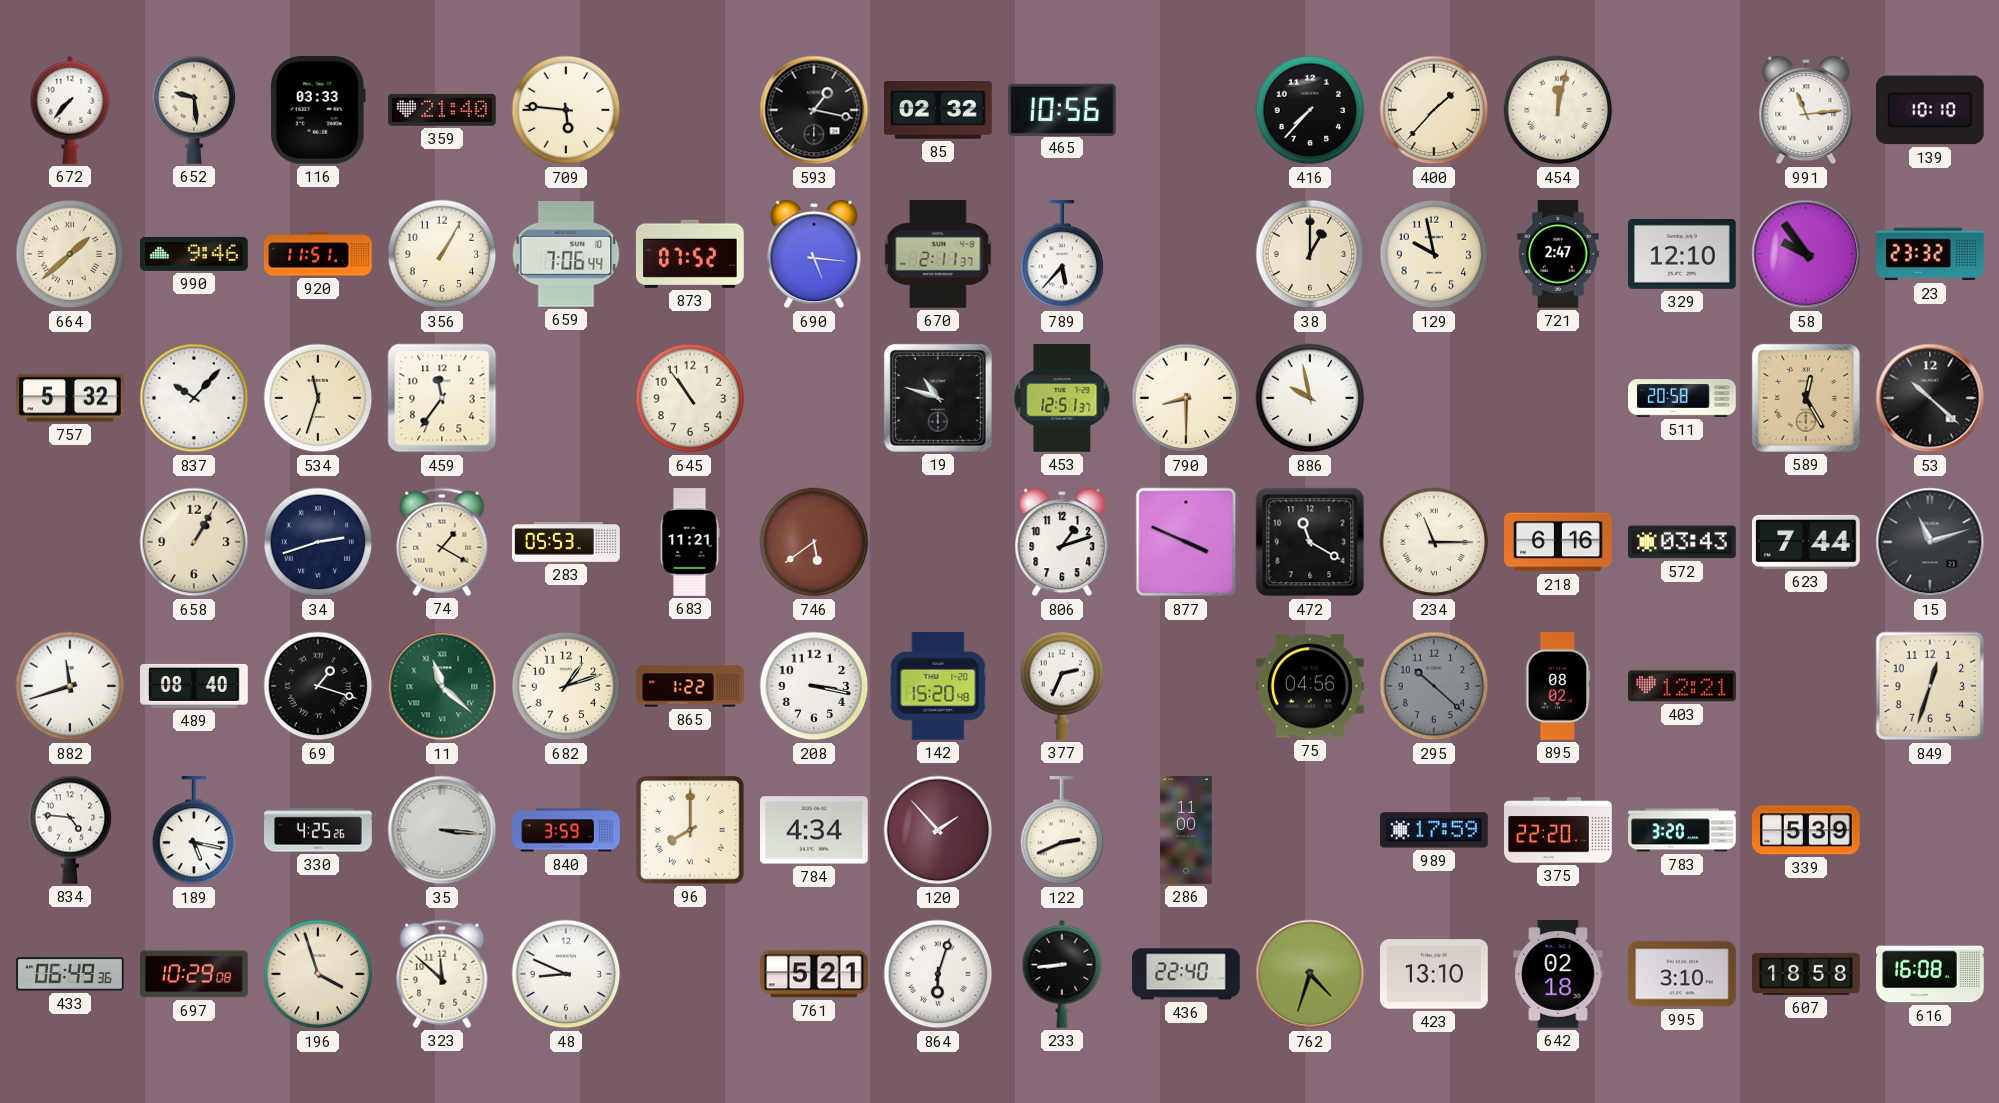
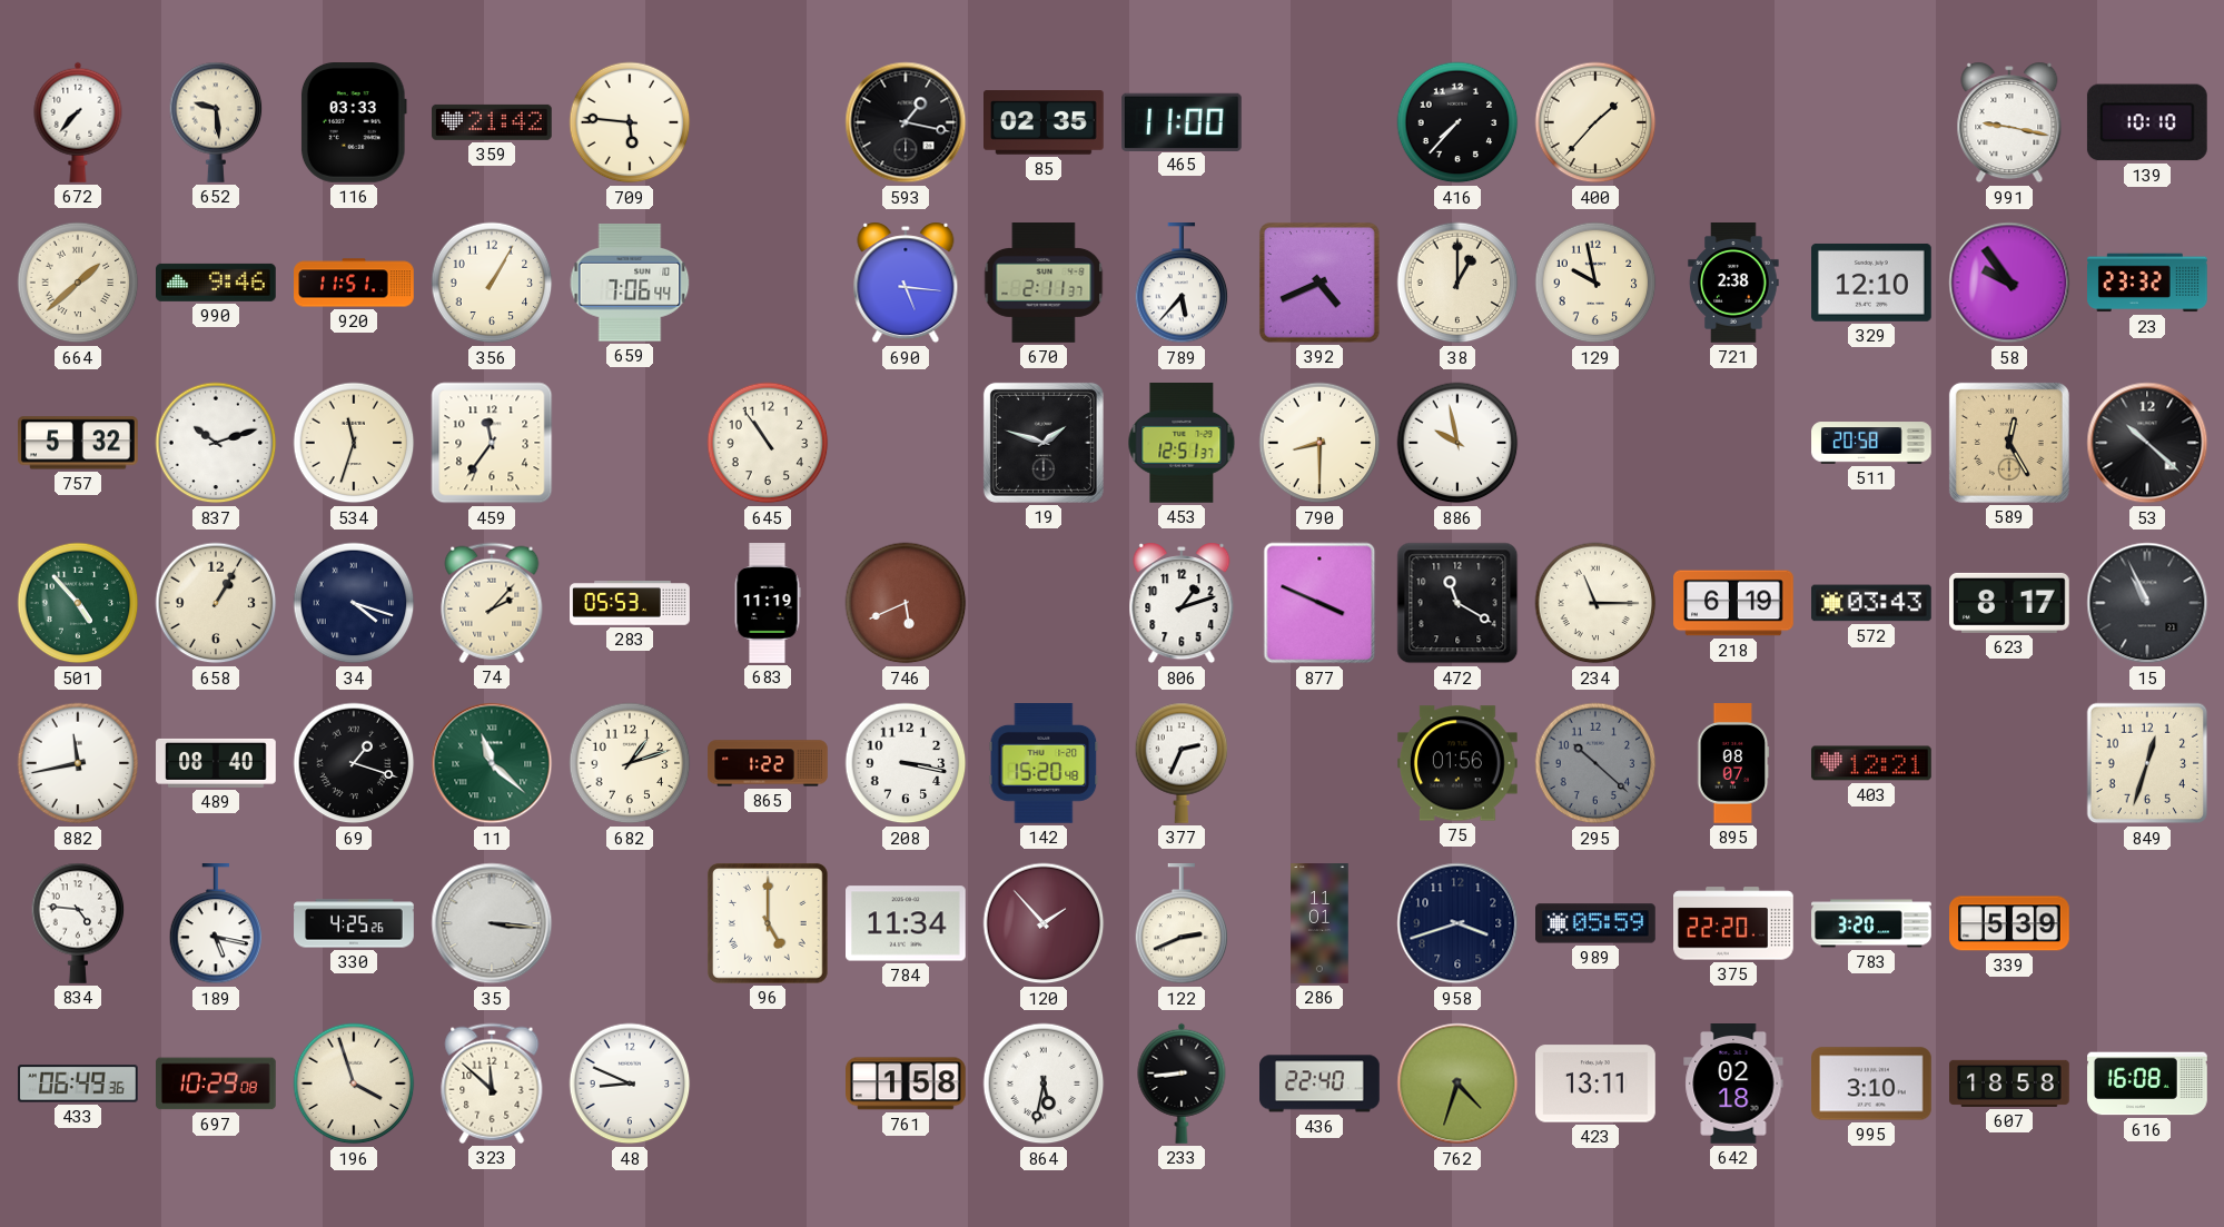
359: 21:40 -> 21:42 (493, 122)
85: 02:32 -> 02:35 (1045, 122)
465: 10:56 -> 11:00 (1183, 121)
454: 12:02 -> none (1558, 110)
991: 11:14 -> 9:17 (2009, 122)
873: 07:52 -> none (690, 254)
392: none -> 4:41 (1319, 283)
721: 2:47 -> 2:38 (1733, 283)
837: 10:07 -> 10:12 (216, 443)
19: 10:48 -> 1:48 (1044, 443)
501: none -> 4:53 (78, 603)
34: 2:42 -> 4:18 (354, 603)
74: 1:20 -> 2:07 (492, 603)
683: 11:21 -> 11:19 (768, 603)
746: 5:39 -> 5:41 (906, 603)
218: 6:16 -> 6:19 (1733, 603)
623: 7:44 -> 8:17 (2010, 603)
15: 11:12 -> 10:56 (2147, 603)
882: 11:42 -> 11:43 (78, 763)
75: 04:56 -> 01:56 (1457, 763)
895: 08:02 -> 08:07 (1733, 763)
840: 3:59 -> none (566, 830)
96: 8:00 -> 5:00 (768, 923)
784: 4:34 -> 11:34 (907, 923)
286: 11:00 -> 11:01 (1319, 923)
958: none -> 3:42 (1457, 923)
989: 17:59 -> 05:59 (1597, 923)
761: 5:21 -> 1:58 (907, 1083)
864: 6:03 -> 5:32 (1044, 1083)
423: 13:10 -> 13:11 (1597, 1083)
